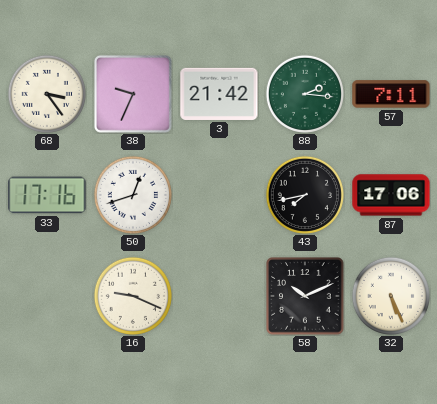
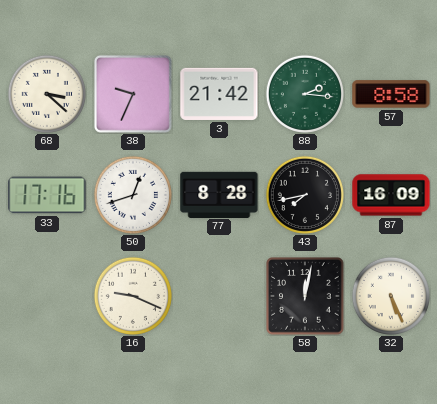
68: 3:24 -> 3:22 (47, 94)
57: 7:11 -> 8:58 (391, 94)
77: none -> 8:28 (219, 194)
87: 17:06 -> 16:09 (391, 195)
58: 10:11 -> 12:02 (305, 296)
